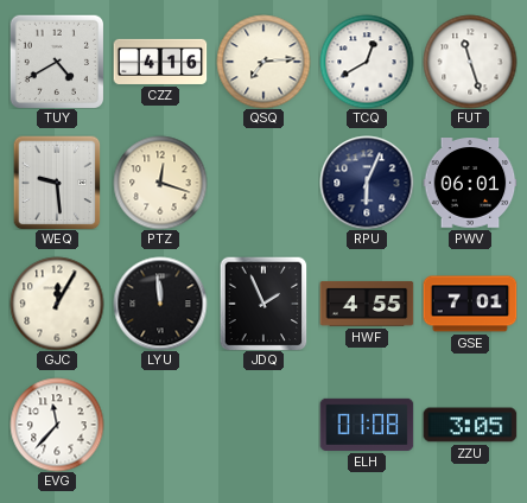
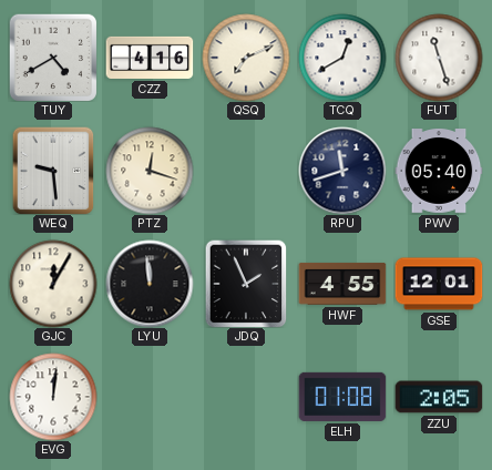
QSQ: 7:14 -> 7:11 (246, 58)
RPU: 6:04 -> 11:42 (342, 171)
PWV: 06:01 -> 05:40 (439, 171)
GSE: 7:01 -> 12:01 (439, 284)
EVG: 11:37 -> 12:01 (53, 397)
ZZU: 3:05 -> 2:05 (439, 397)
